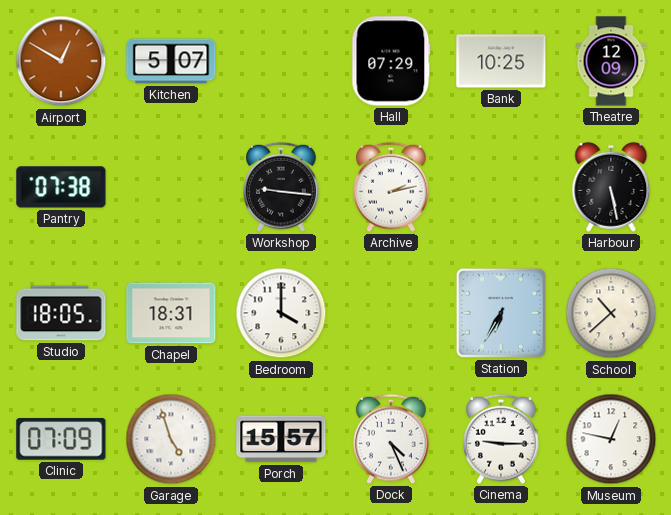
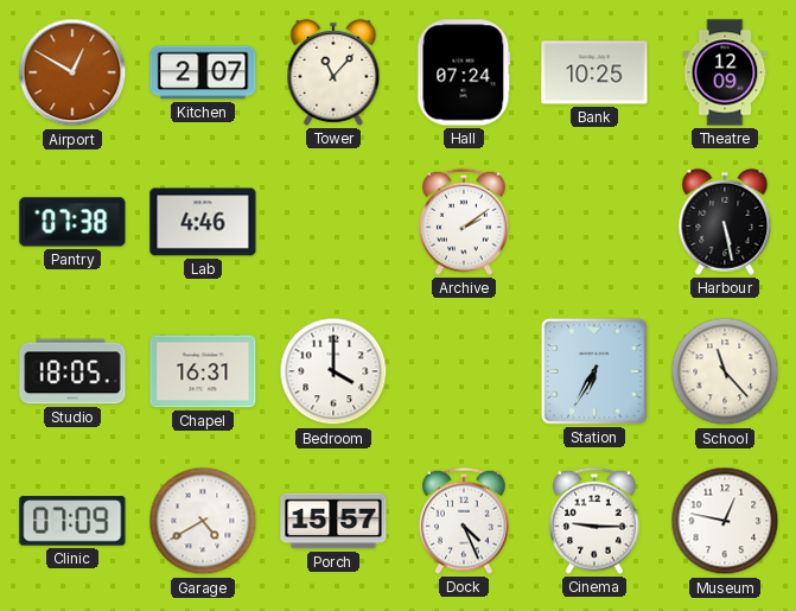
Kitchen: 5:07 -> 2:07 (203, 72)
Tower: none -> 11:07 (333, 72)
Hall: 07:29 -> 07:24 (464, 72)
Lab: none -> 4:46 (203, 222)
Workshop: 9:16 -> none (282, 187)
Archive: 2:13 -> 2:09 (465, 222)
Chapel: 18:31 -> 16:31 (203, 371)
School: 10:38 -> 11:23 (725, 371)
Garage: 4:57 -> 4:40 (203, 521)
